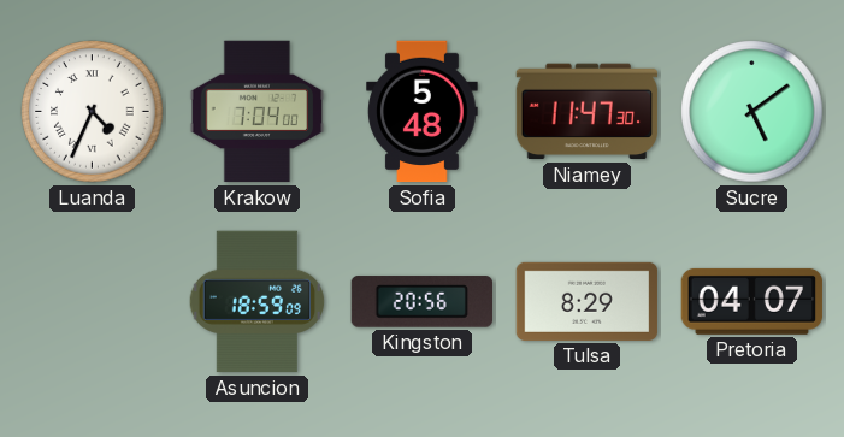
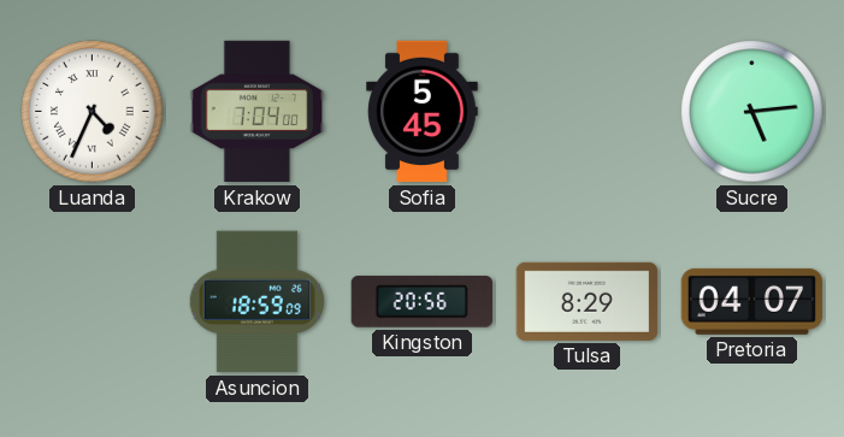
Sofia: 5:48 -> 5:45 (423, 112)
Niamey: 11:47 -> none (588, 112)
Sucre: 5:09 -> 5:14 (752, 112)
